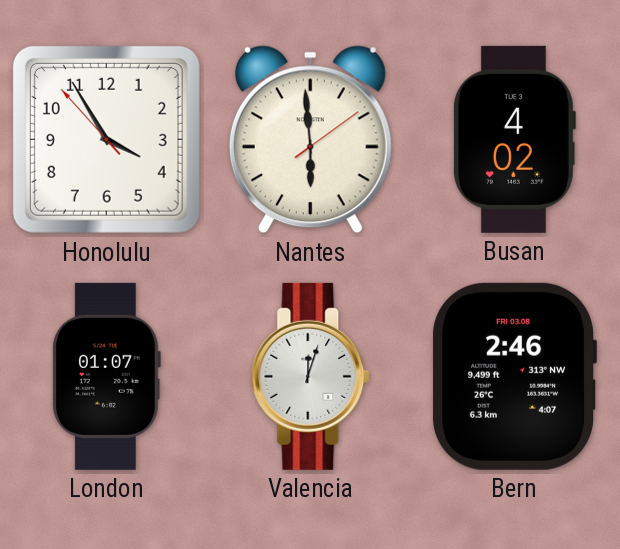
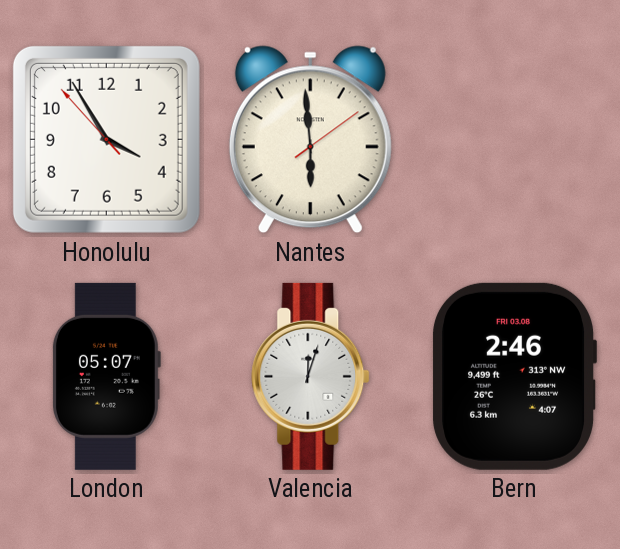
Busan: 4:02 -> none (514, 139)
London: 01:07 -> 05:07 (106, 376)
